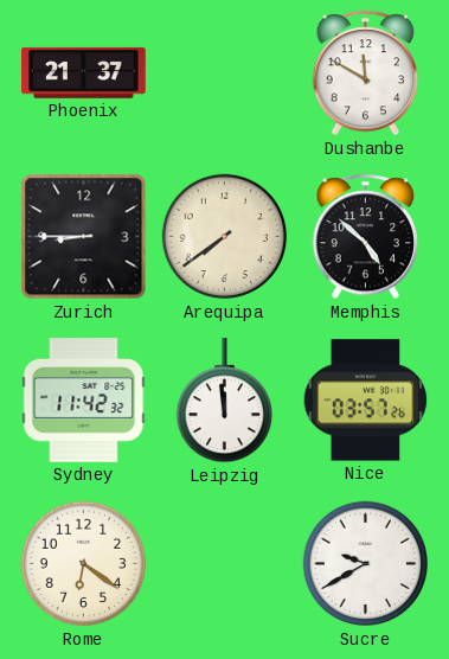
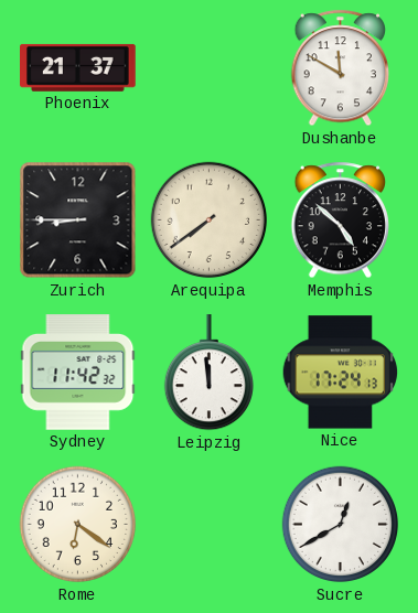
Nice: 03:57 -> 17:24 (341, 373)
Sucre: 9:40 -> 12:40 (341, 525)
